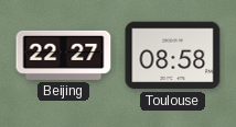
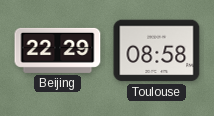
Beijing: 22:27 -> 22:29 (58, 50)
